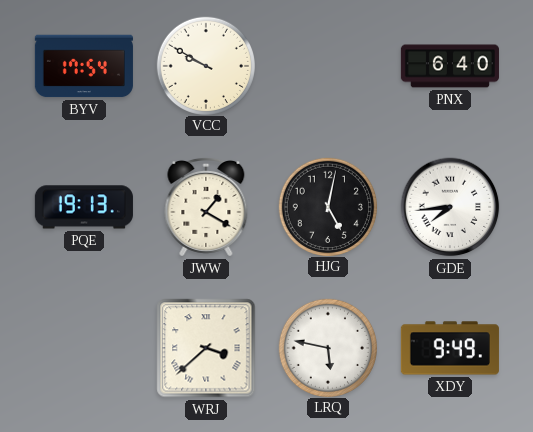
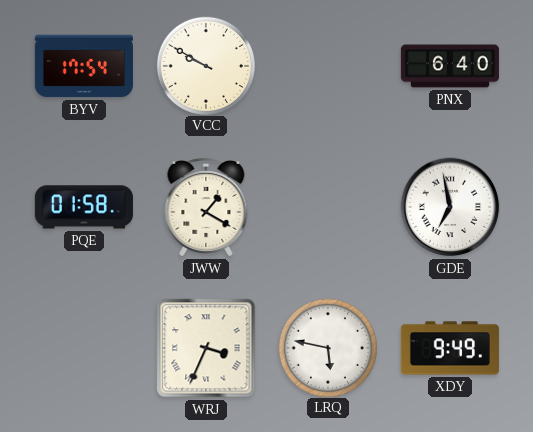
PQE: 19:13 -> 01:58 (84, 207)
HJG: 5:02 -> none (327, 206)
GDE: 7:44 -> 6:58 (450, 207)
WRJ: 3:38 -> 3:34 (206, 348)
